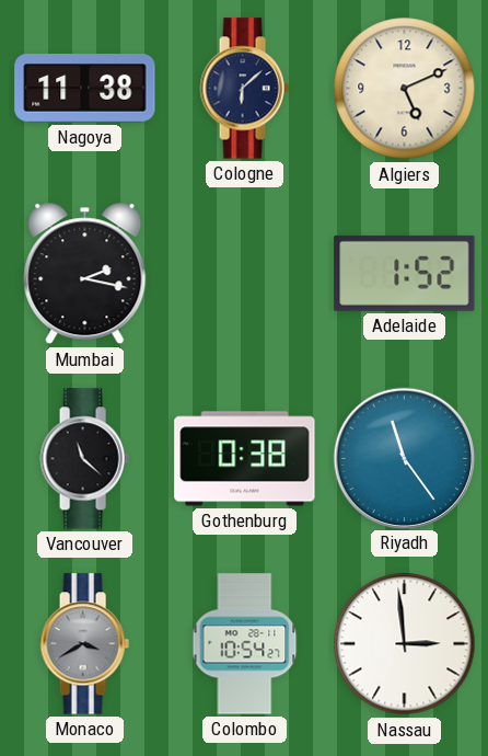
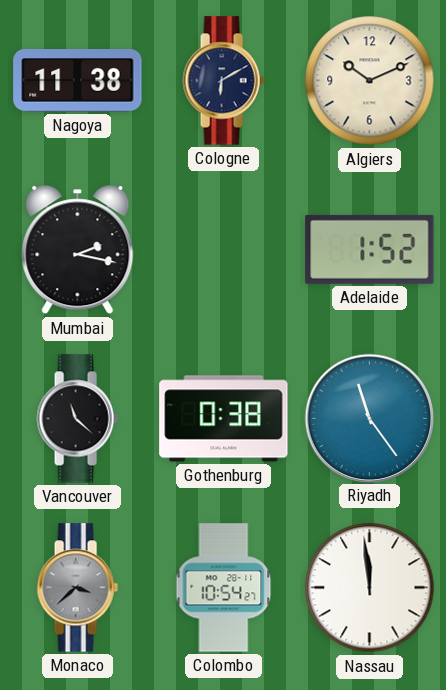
Cologne: 6:08 -> 6:10 (223, 81)
Algiers: 5:11 -> 10:11 (370, 81)
Monaco: 3:40 -> 3:38 (77, 588)
Nassau: 2:59 -> 11:59 (370, 588)
